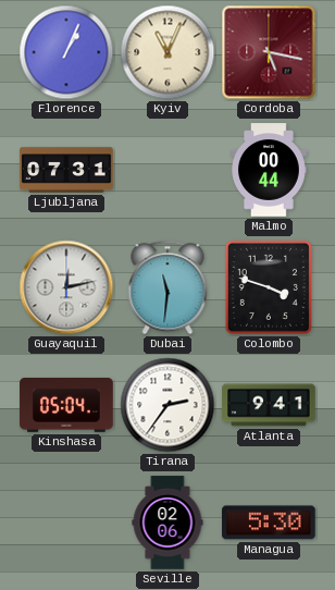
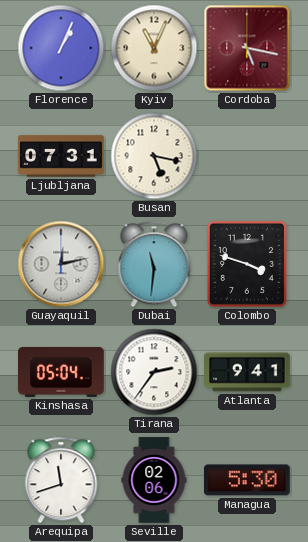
Busan: none -> 5:17 (154, 156)
Malmo: 00:44 -> none (269, 170)
Arequipa: none -> 11:42 (61, 480)
